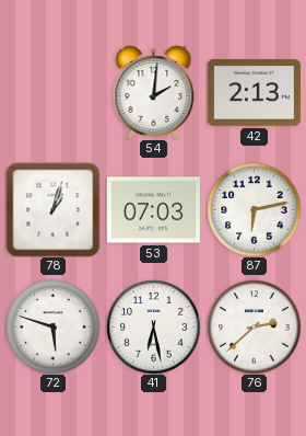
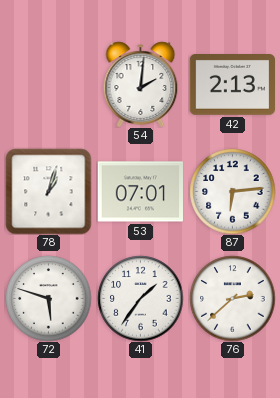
53: 07:03 -> 07:01 (140, 192)
87: 6:13 -> 6:14 (232, 191)
41: 6:28 -> 1:36 (140, 298)
